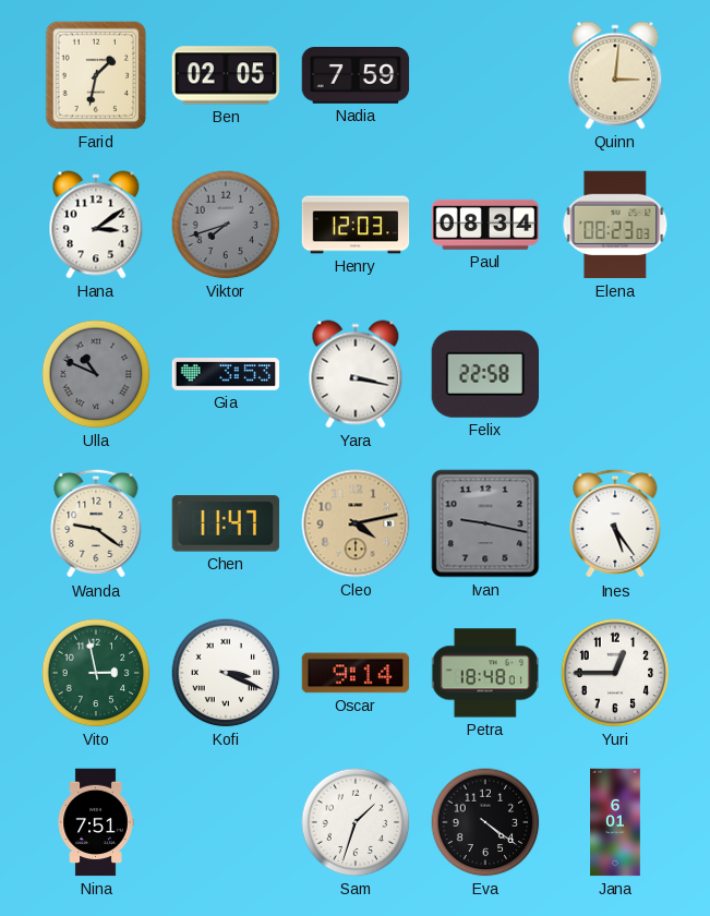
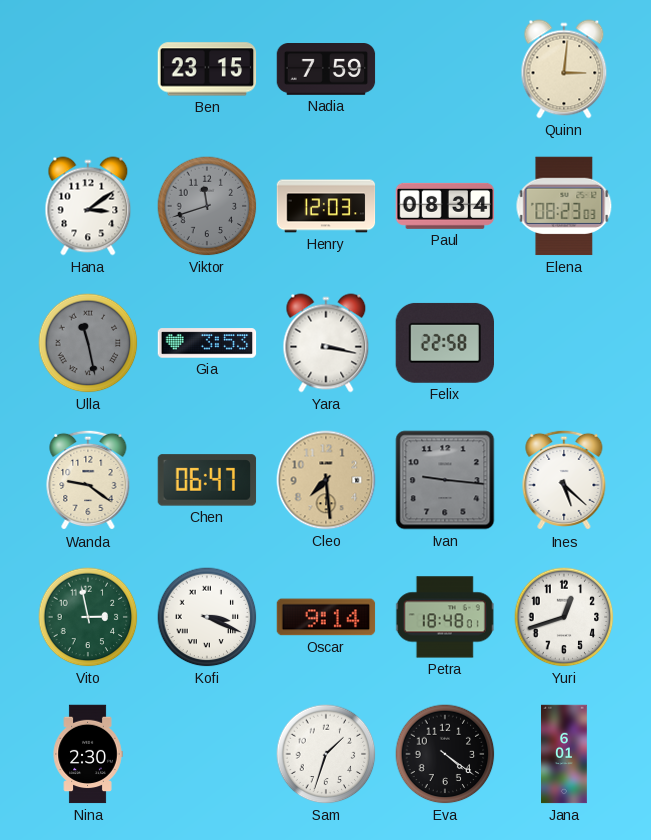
Farid: 1:32 -> none (96, 75)
Ben: 02:05 -> 23:15 (207, 69)
Viktor: 7:42 -> 11:42 (207, 206)
Ulla: 10:49 -> 11:28 (88, 343)
Chen: 11:47 -> 06:47 (207, 480)
Cleo: 4:13 -> 7:29 (326, 480)
Ivan: 9:17 -> 9:16 (445, 480)
Ines: 5:24 -> 5:22 (564, 480)
Yuri: 12:45 -> 12:42 (564, 617)
Nina: 7:51 -> 2:30 (88, 754)
